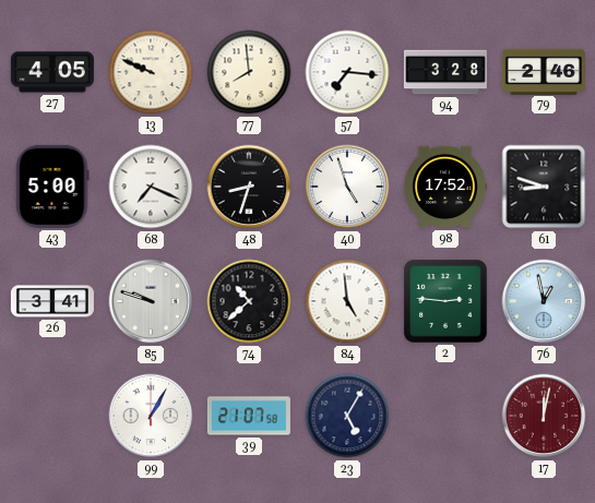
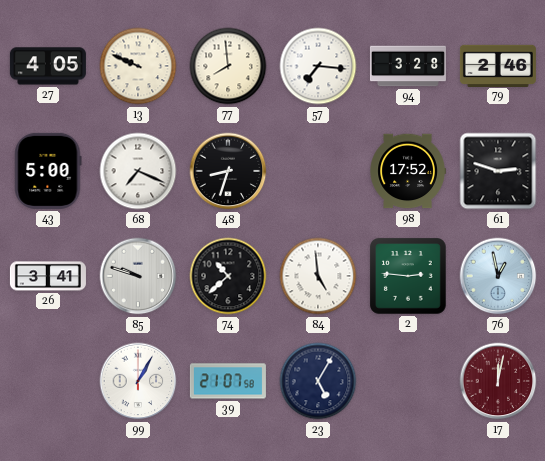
40: 4:57 -> none (347, 187)
61: 8:48 -> 2:48 (498, 171)
